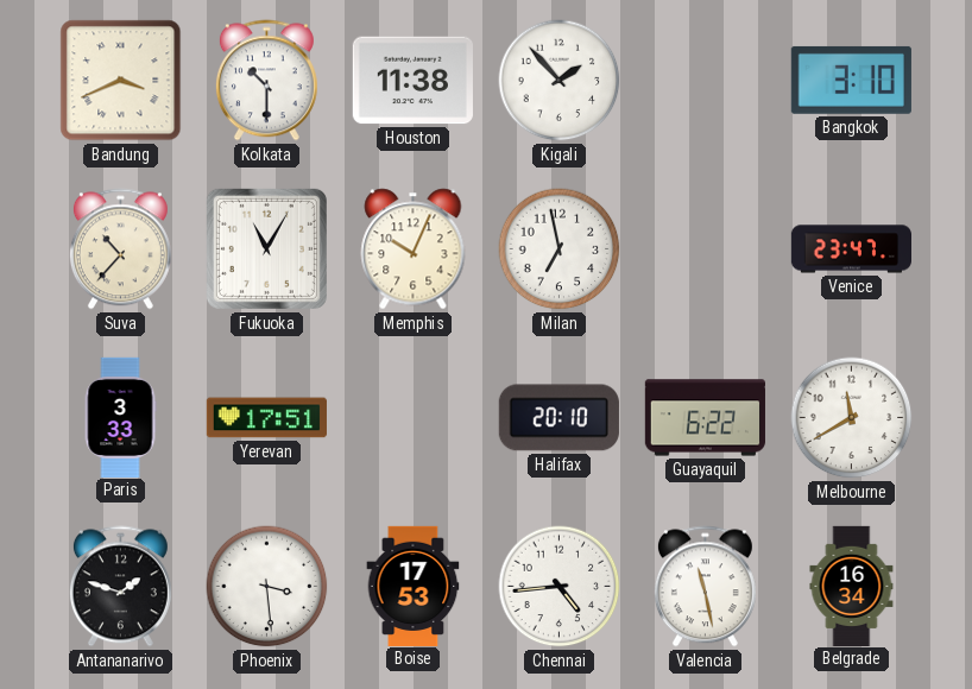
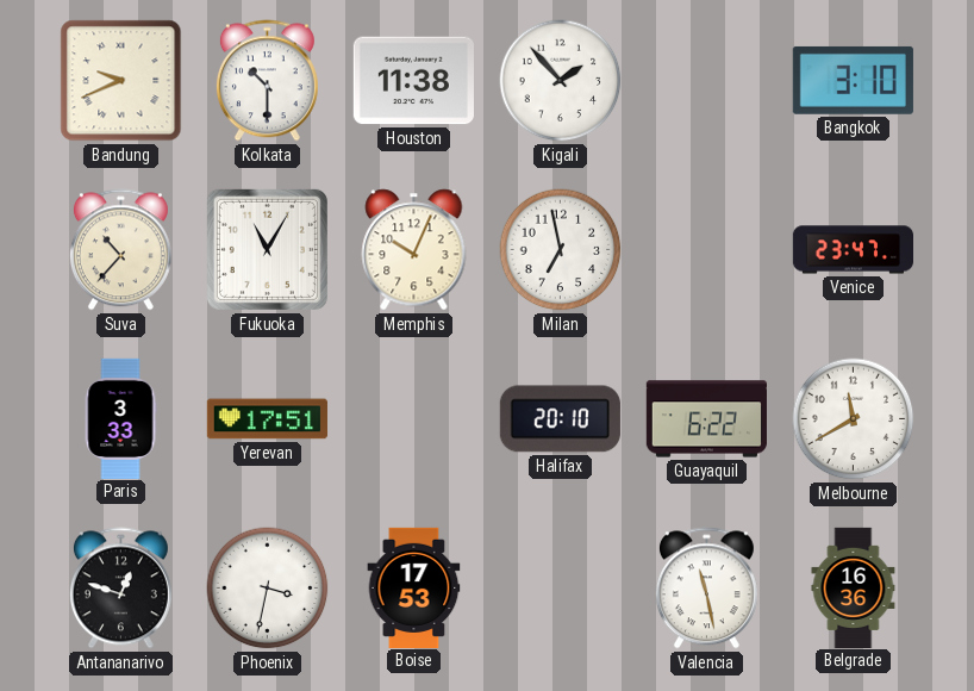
Bandung: 3:41 -> 9:41 (121, 81)
Antananarivo: 1:48 -> 12:48 (120, 589)
Phoenix: 3:29 -> 3:32 (268, 589)
Chennai: 4:44 -> none (560, 587)
Belgrade: 16:34 -> 16:36 (854, 587)
